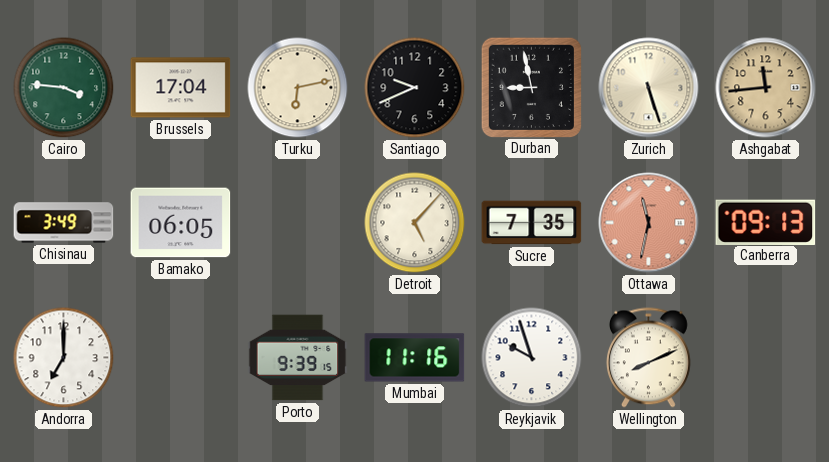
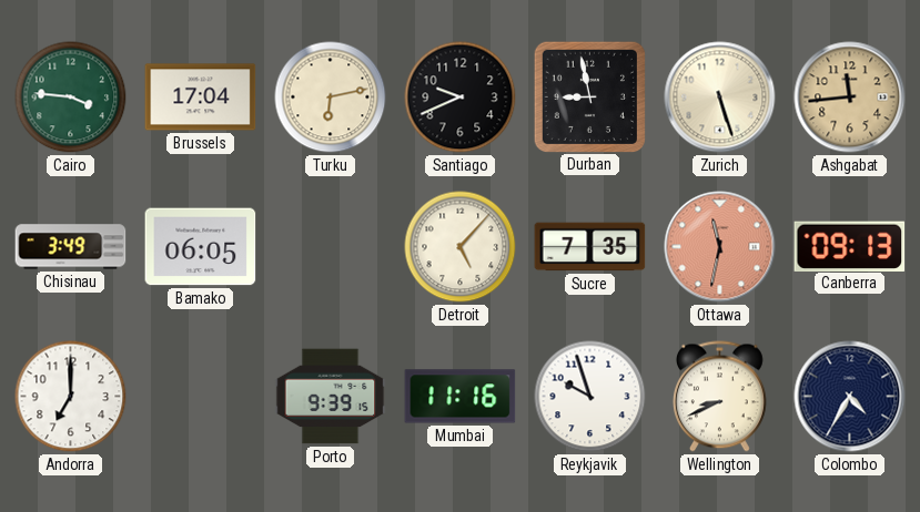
Wellington: 8:11 -> 8:41 (719, 397)
Colombo: none -> 4:35 (850, 397)
